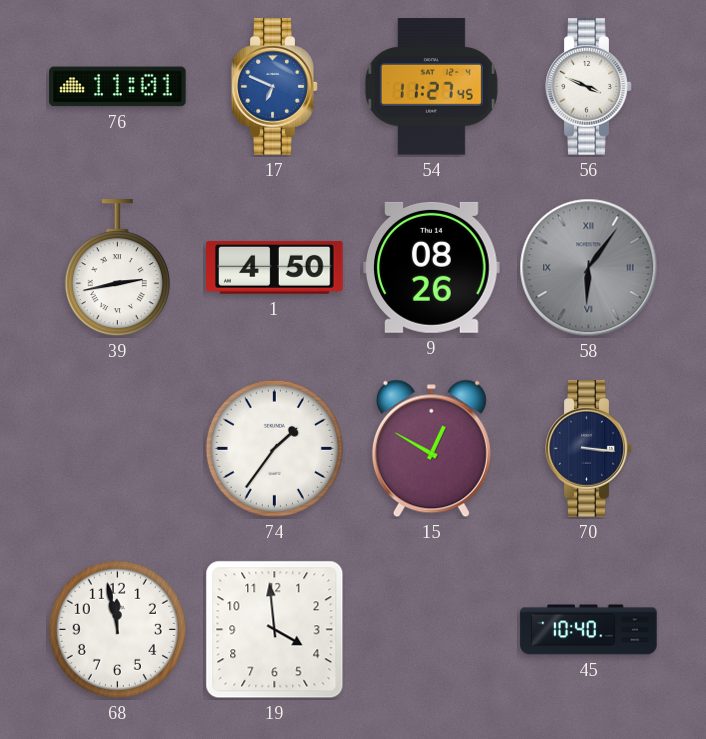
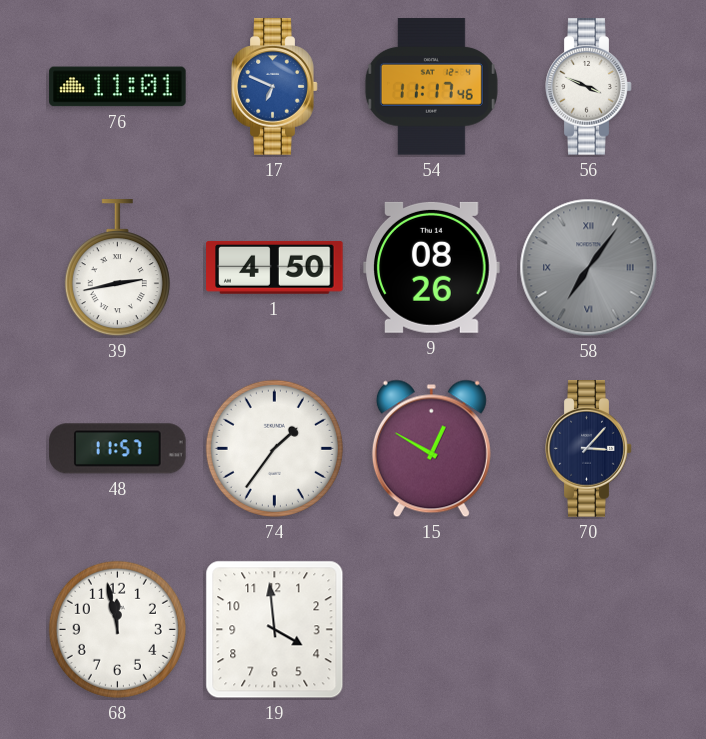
54: 11:27 -> 11:17 (431, 87)
58: 6:06 -> 7:06 (589, 268)
48: none -> 11:57 (118, 449)
70: 3:16 -> 3:07 (589, 449)
45: 10:40 -> none (589, 630)
